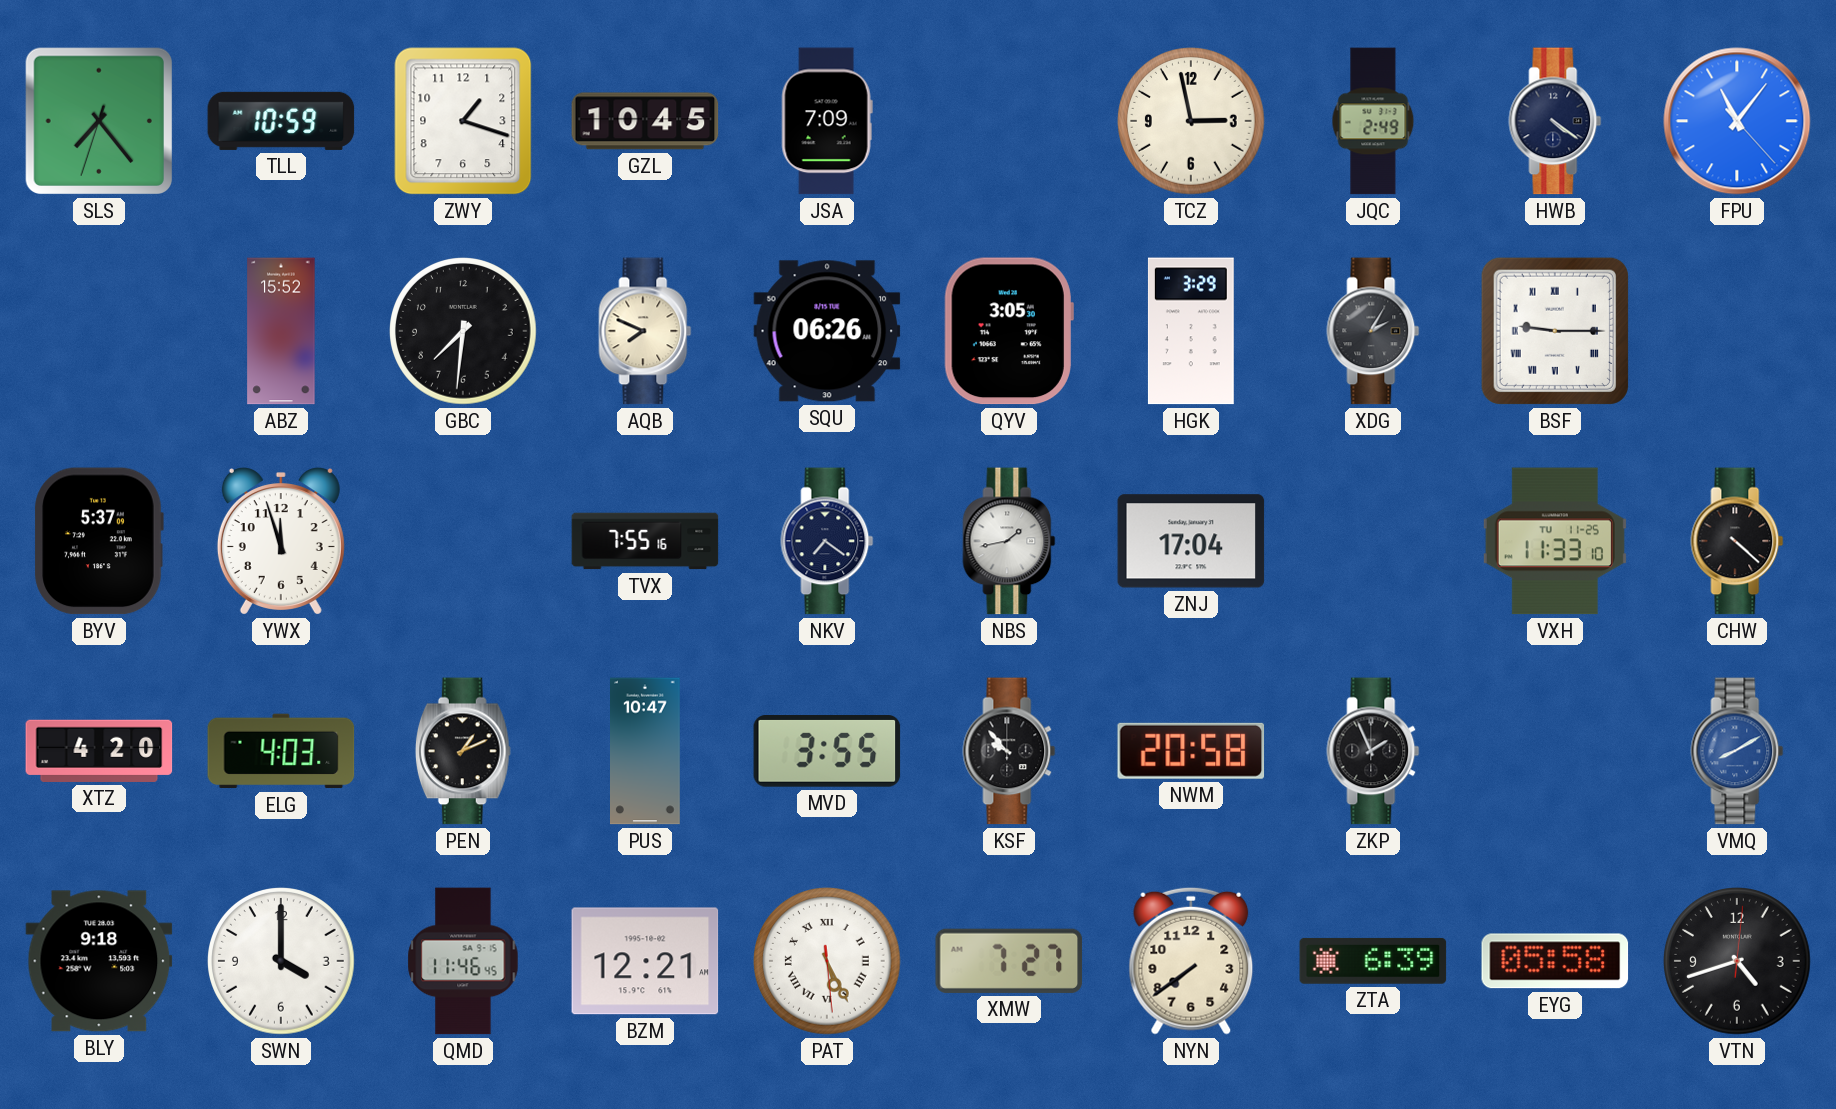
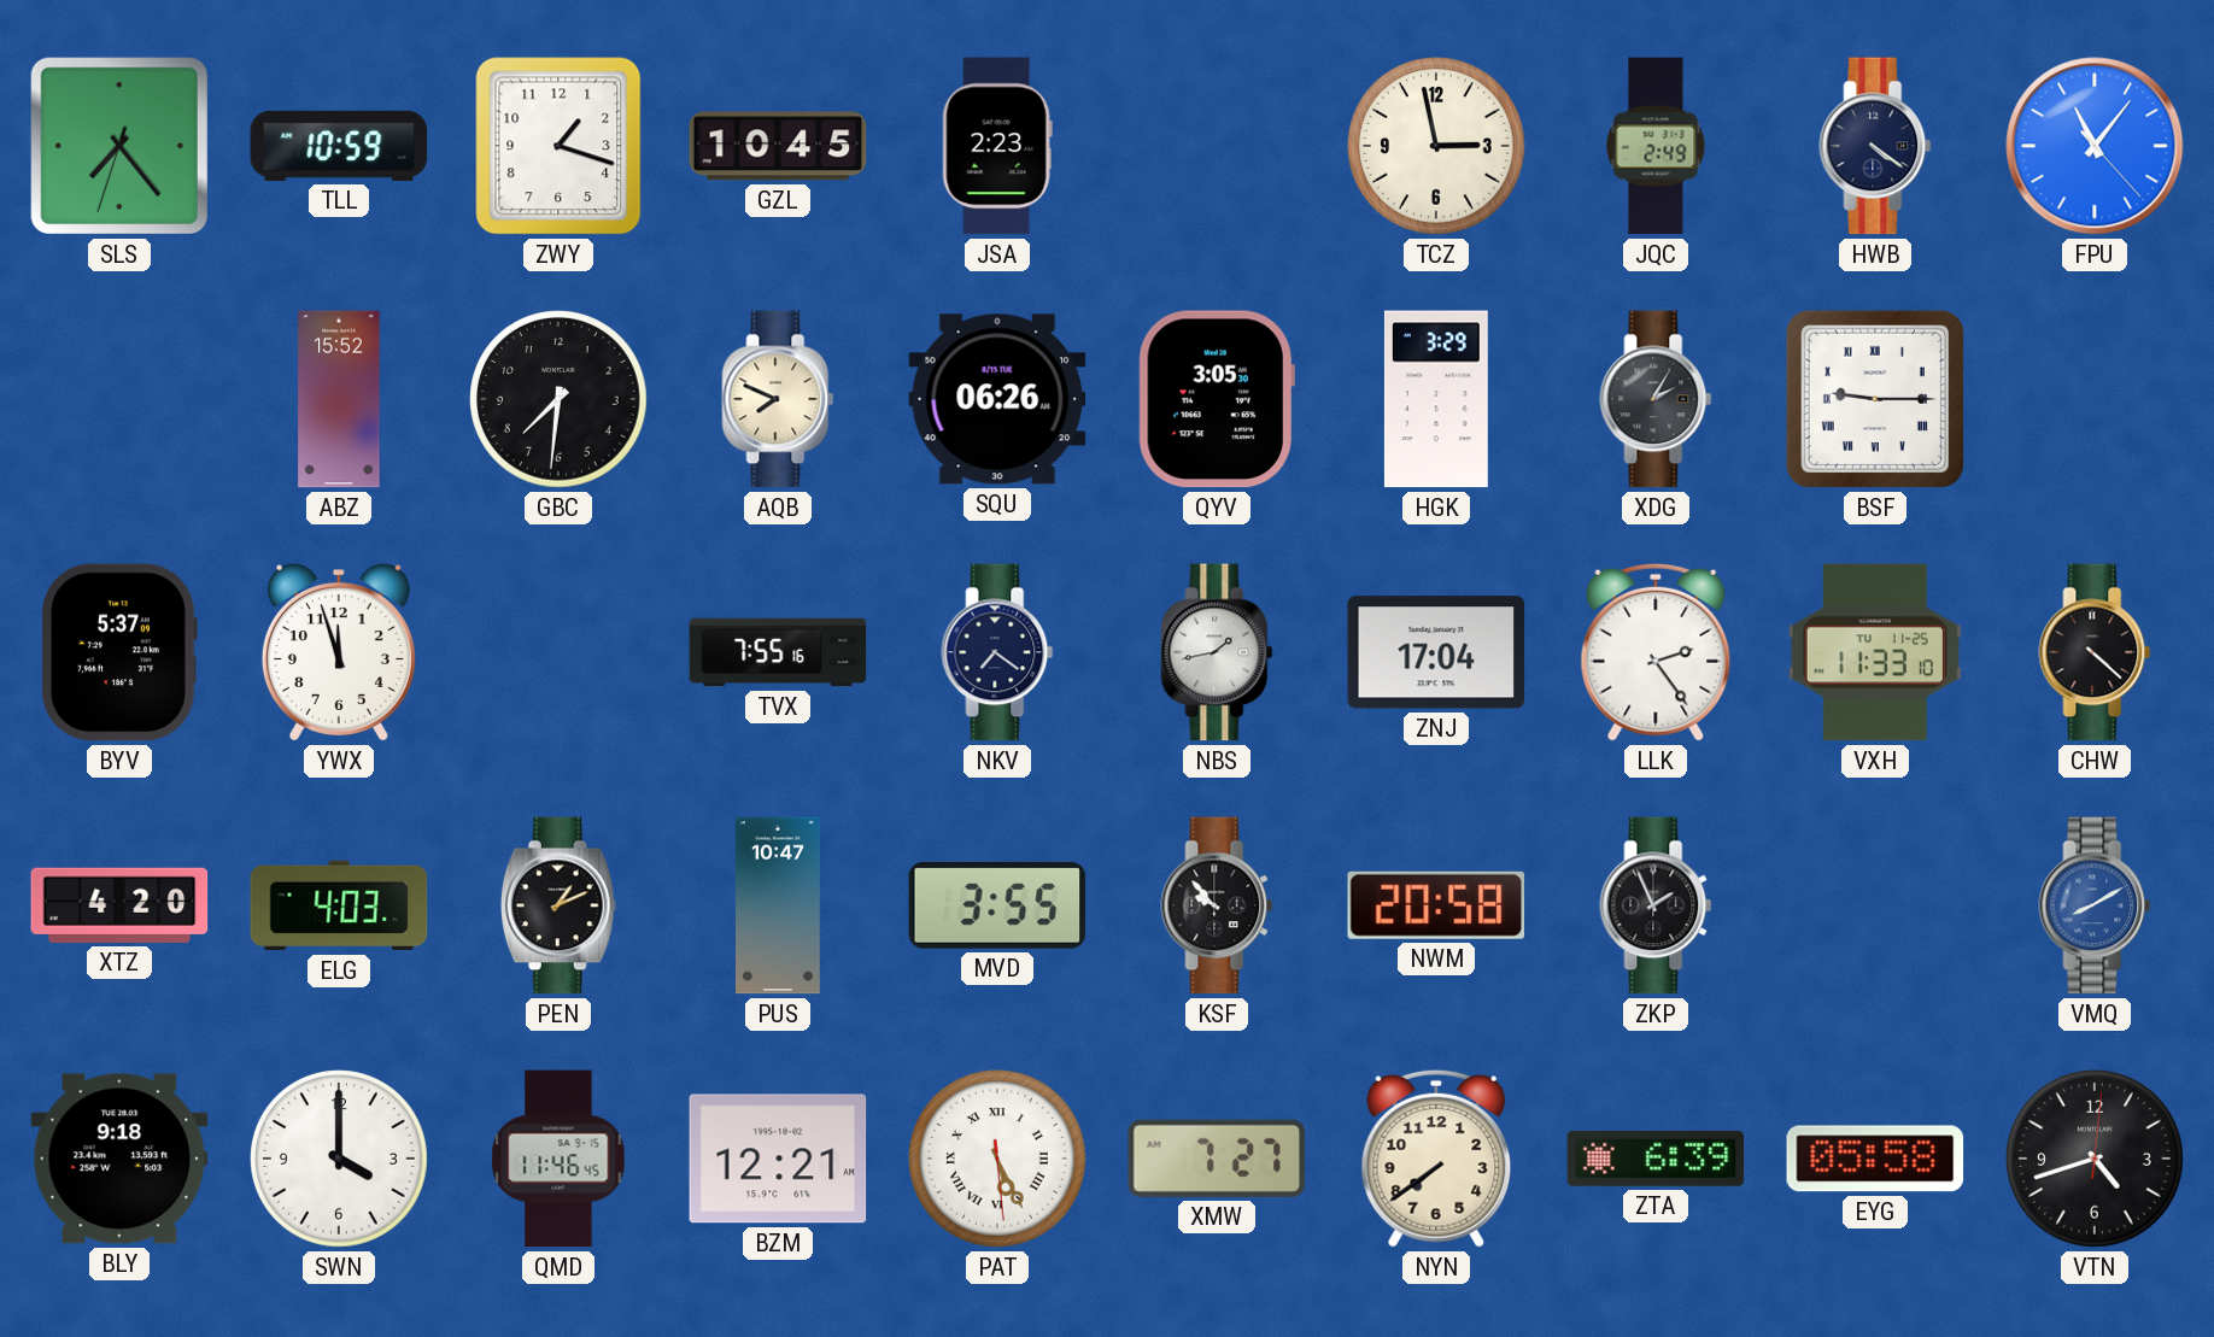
JSA: 7:09 -> 2:23 (997, 146)
LLK: none -> 2:24 (1656, 652)
